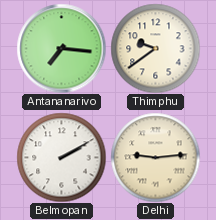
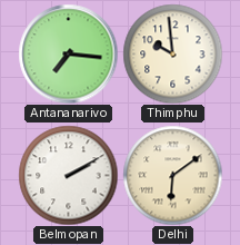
Thimphu: 9:39 -> 9:59 (172, 53)
Delhi: 9:14 -> 6:09 (172, 175)
